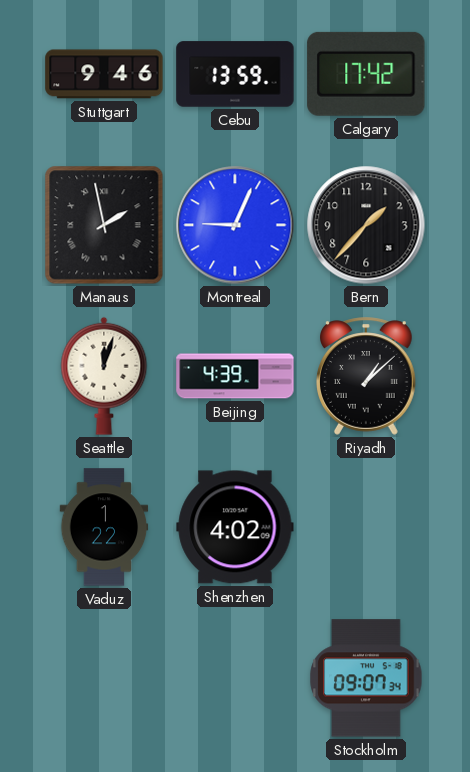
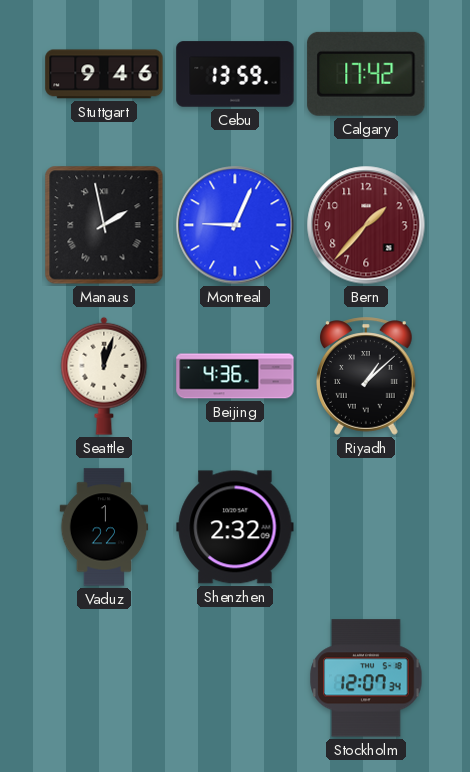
Bern dial: black -> burgundy (366, 225)
Beijing: 4:39 -> 4:36 (235, 376)
Shenzhen: 4:02 -> 2:32 (235, 527)
Stockholm: 09:07 -> 12:07 (366, 678)
